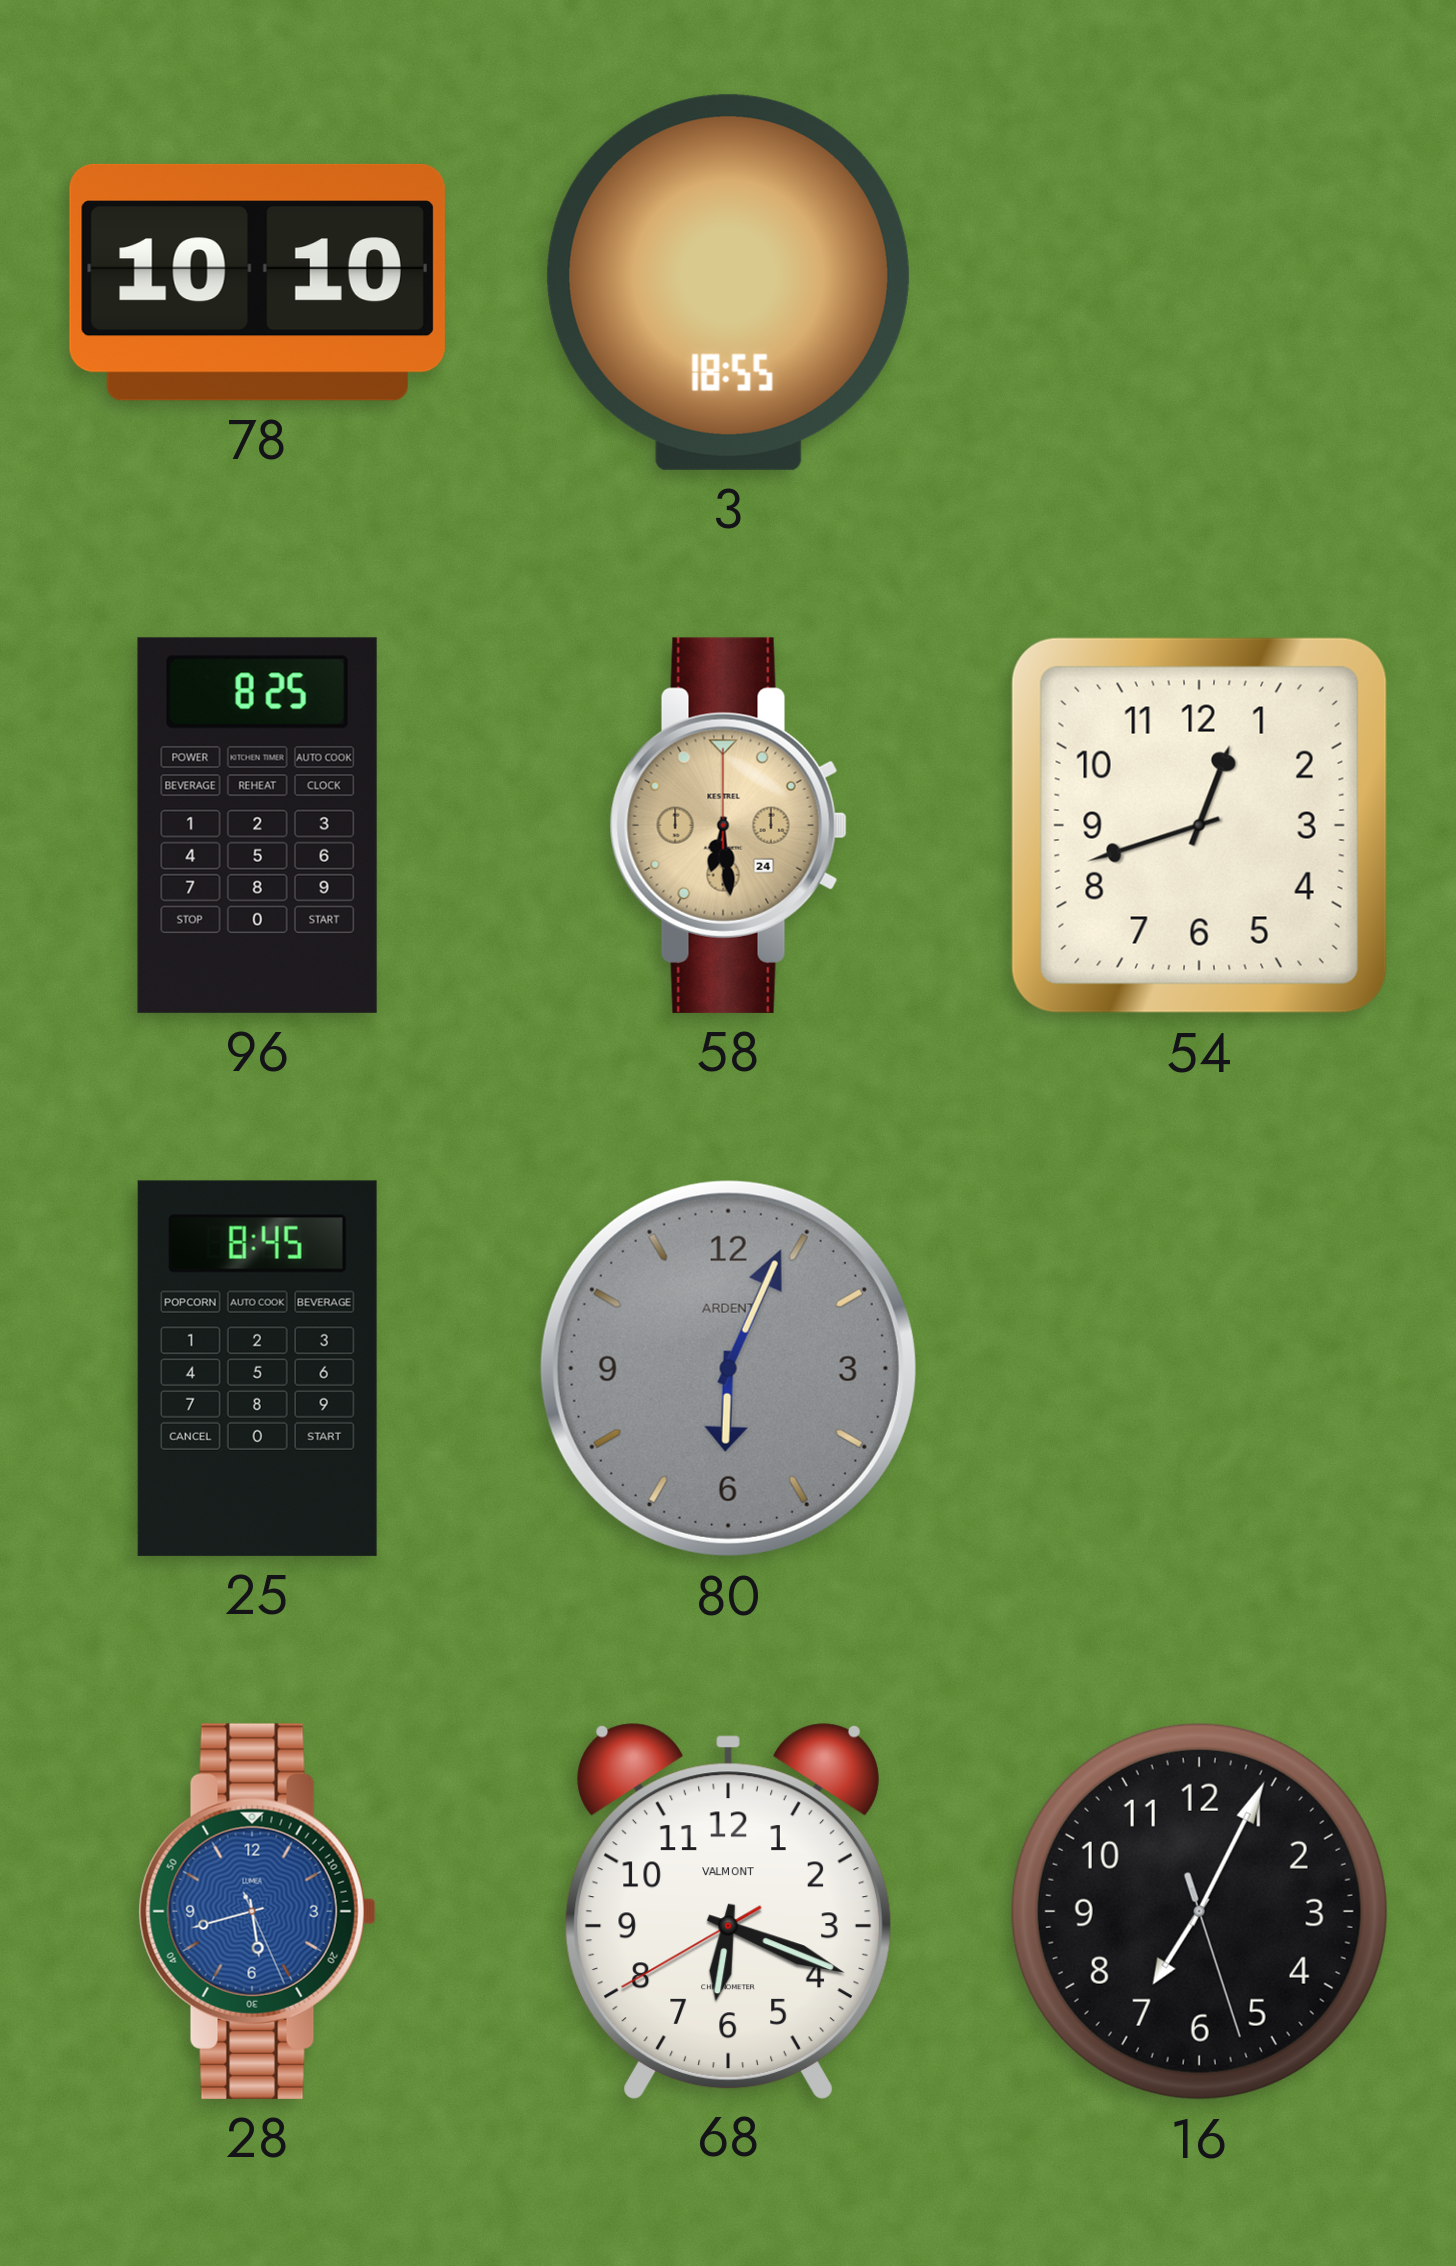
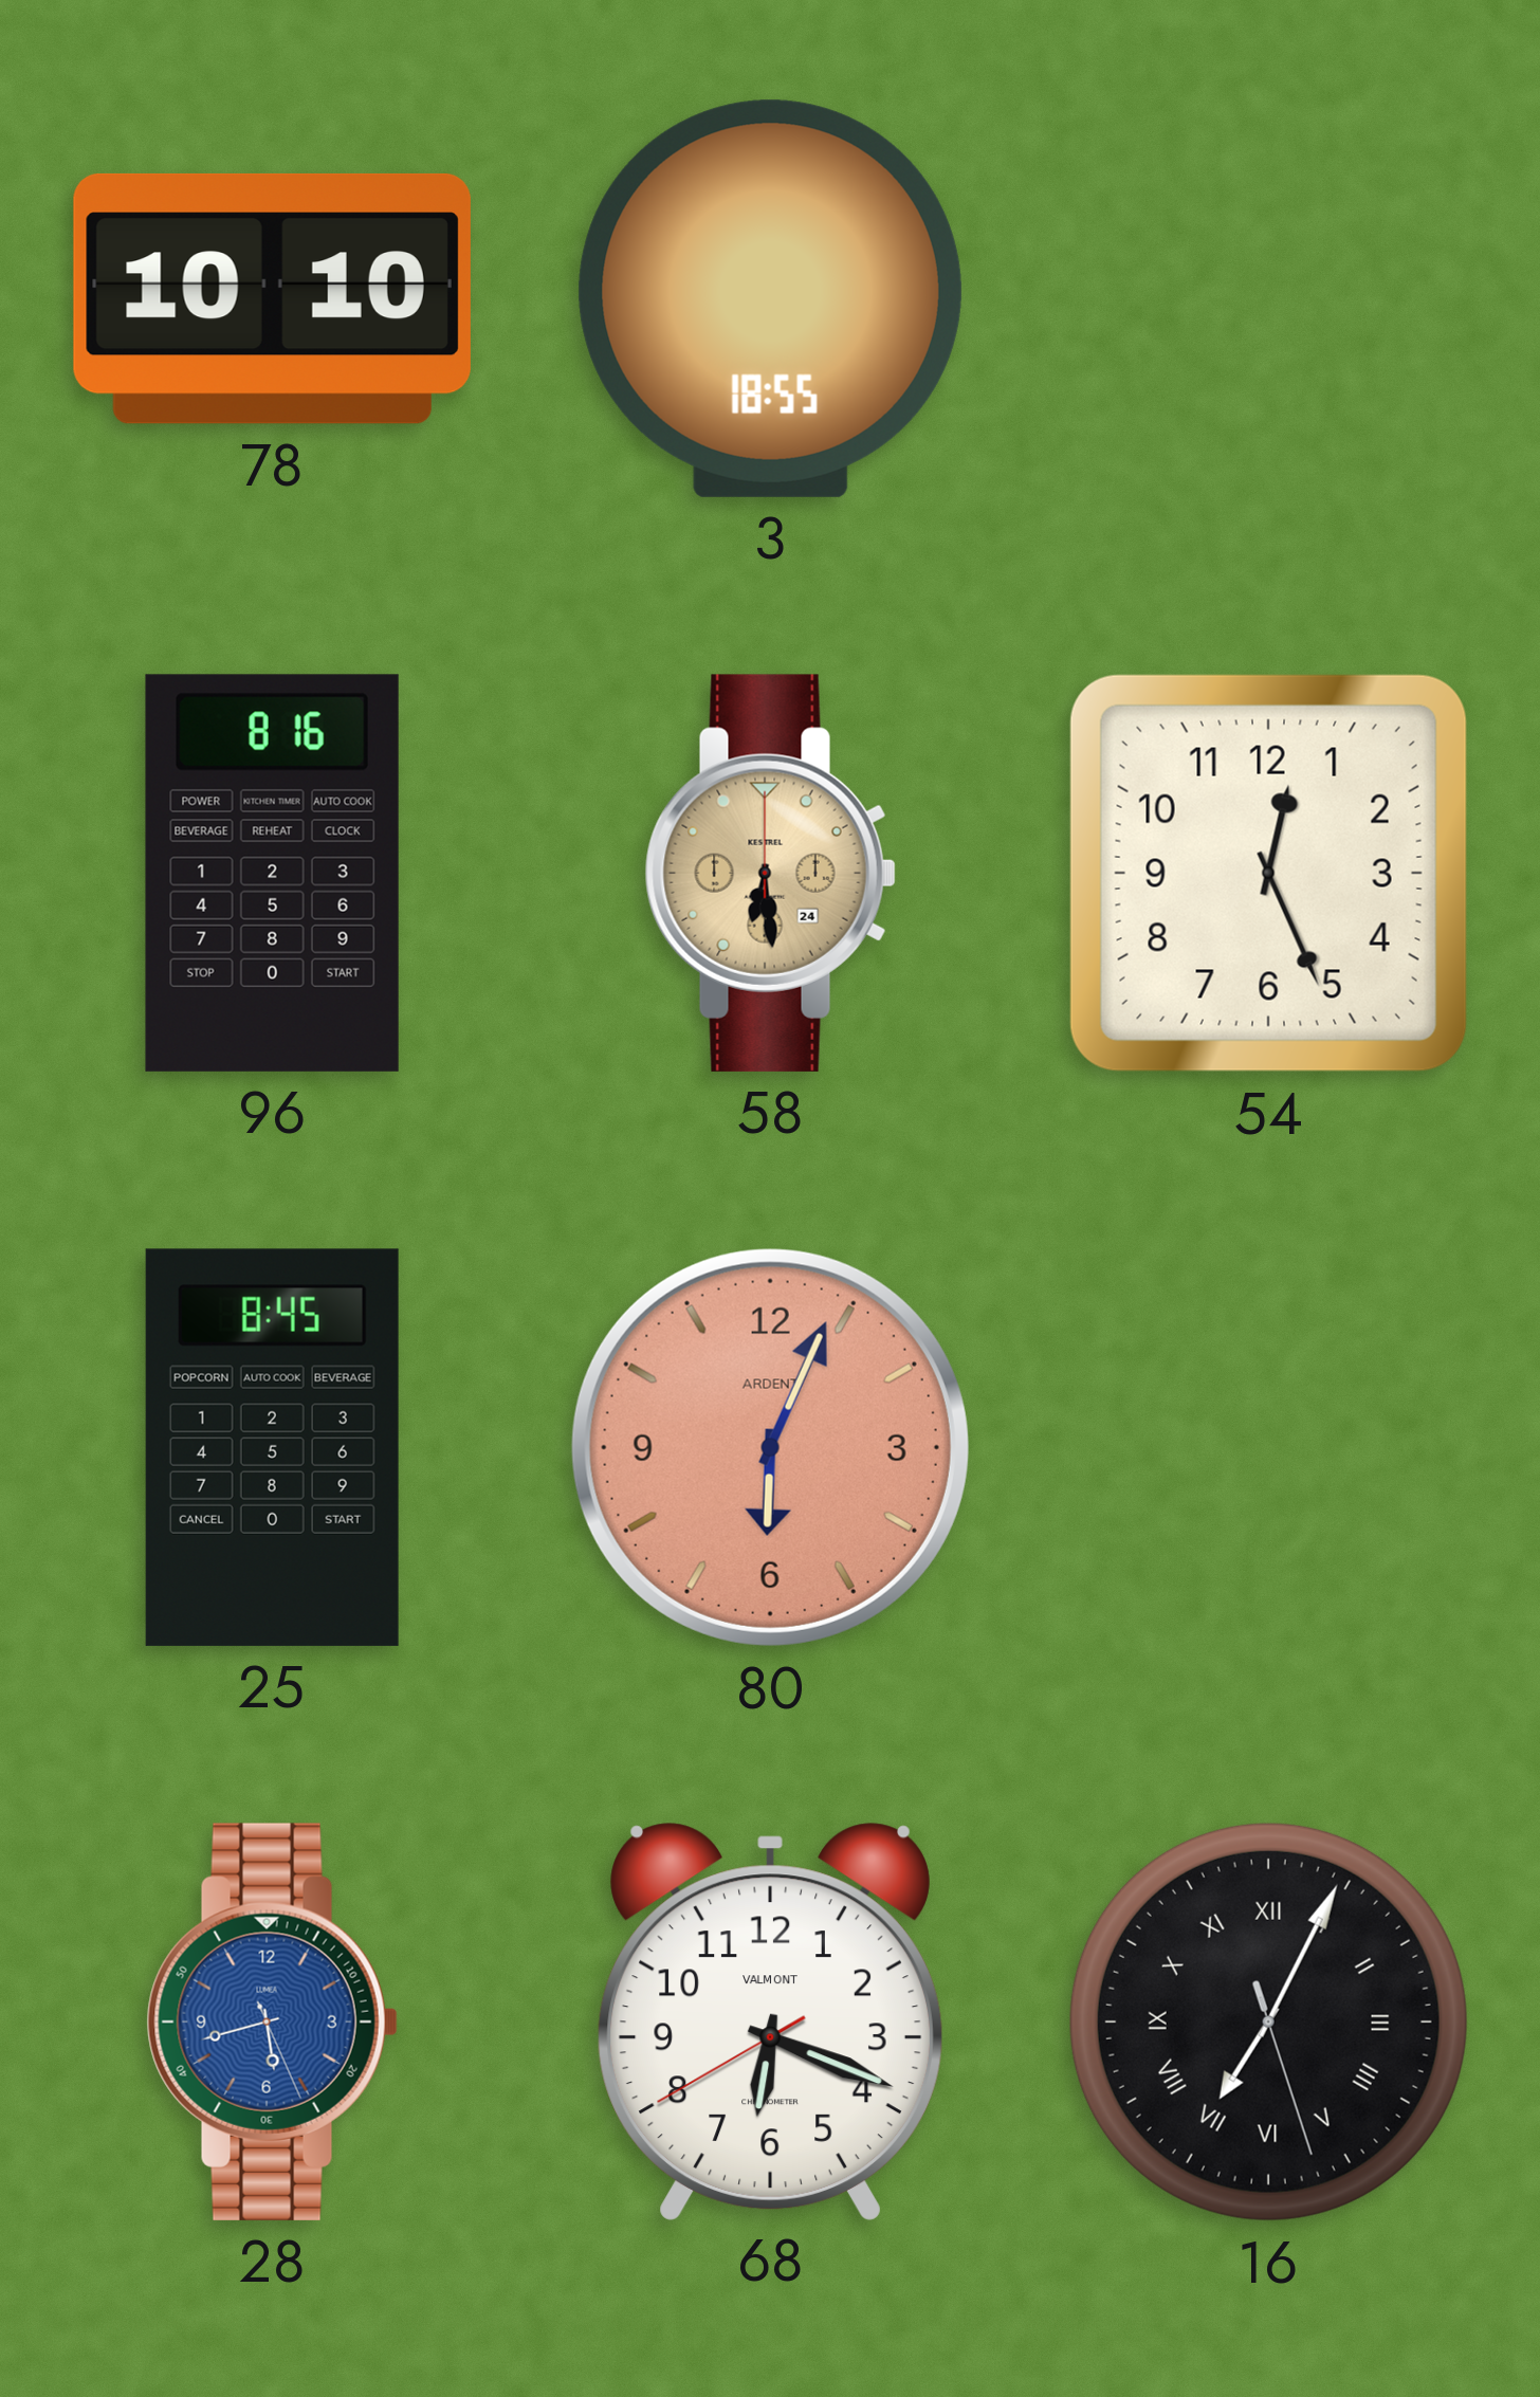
96: 8:25 -> 8:16 (272, 873)
54: 12:42 -> 12:26 (1268, 873)
80 dial: grey -> salmon (770, 1447)
16 numerals: Arabic -> Roman (1268, 2021)
